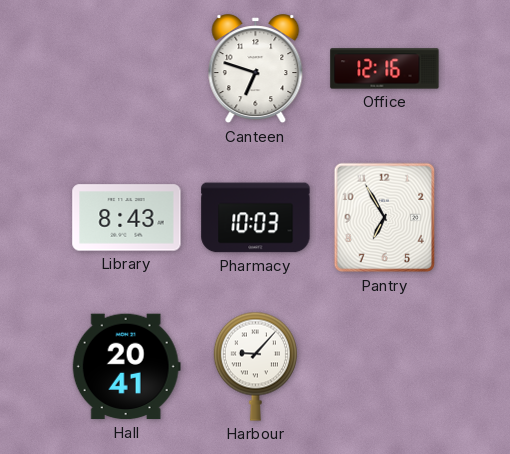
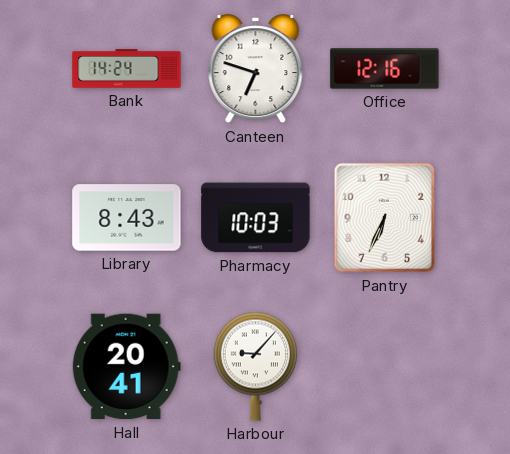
Bank: none -> 14:24 (127, 69)
Pantry: 6:55 -> 6:34 (385, 218)
